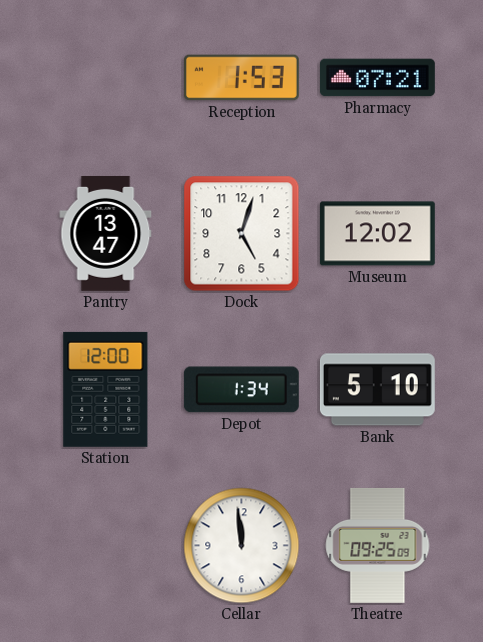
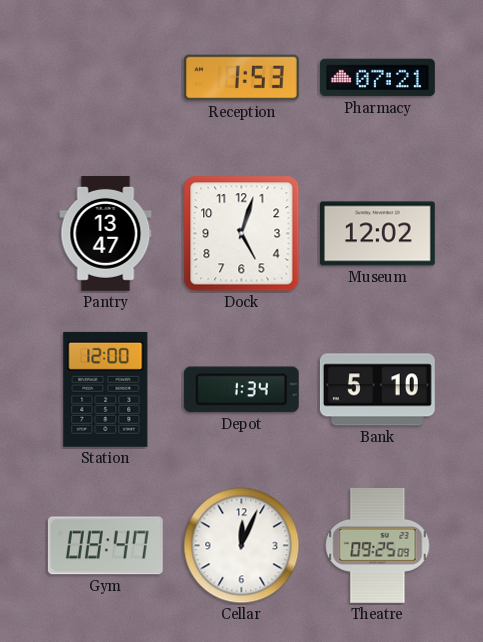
Gym: none -> 08:47 (105, 546)
Cellar: 11:59 -> 12:04 (242, 546)
